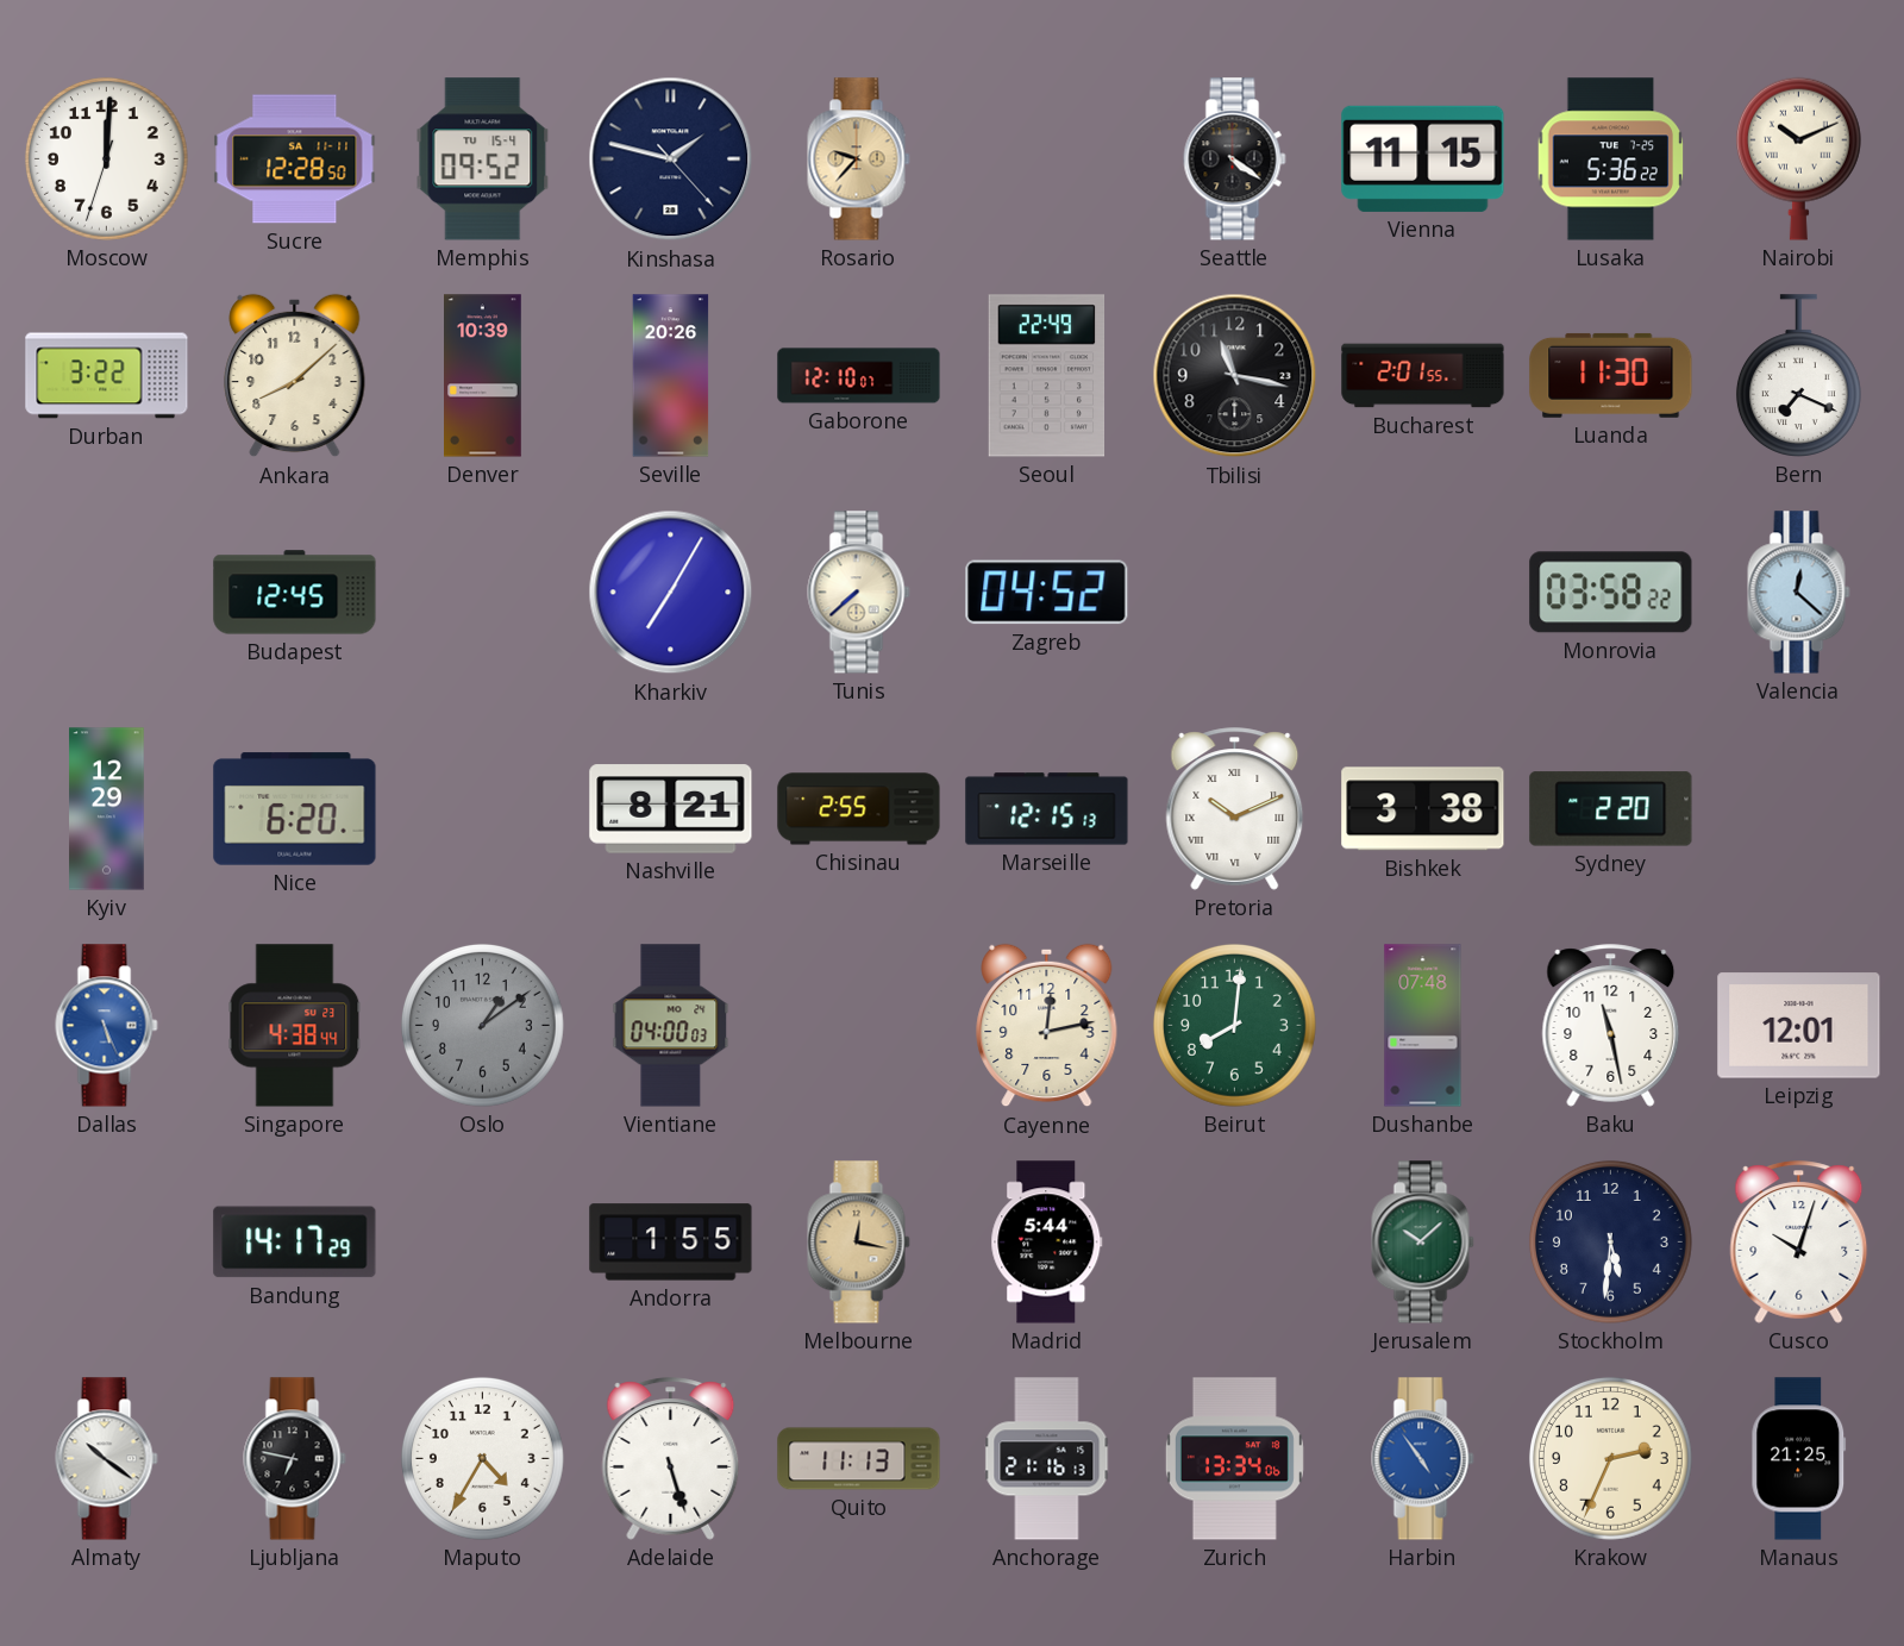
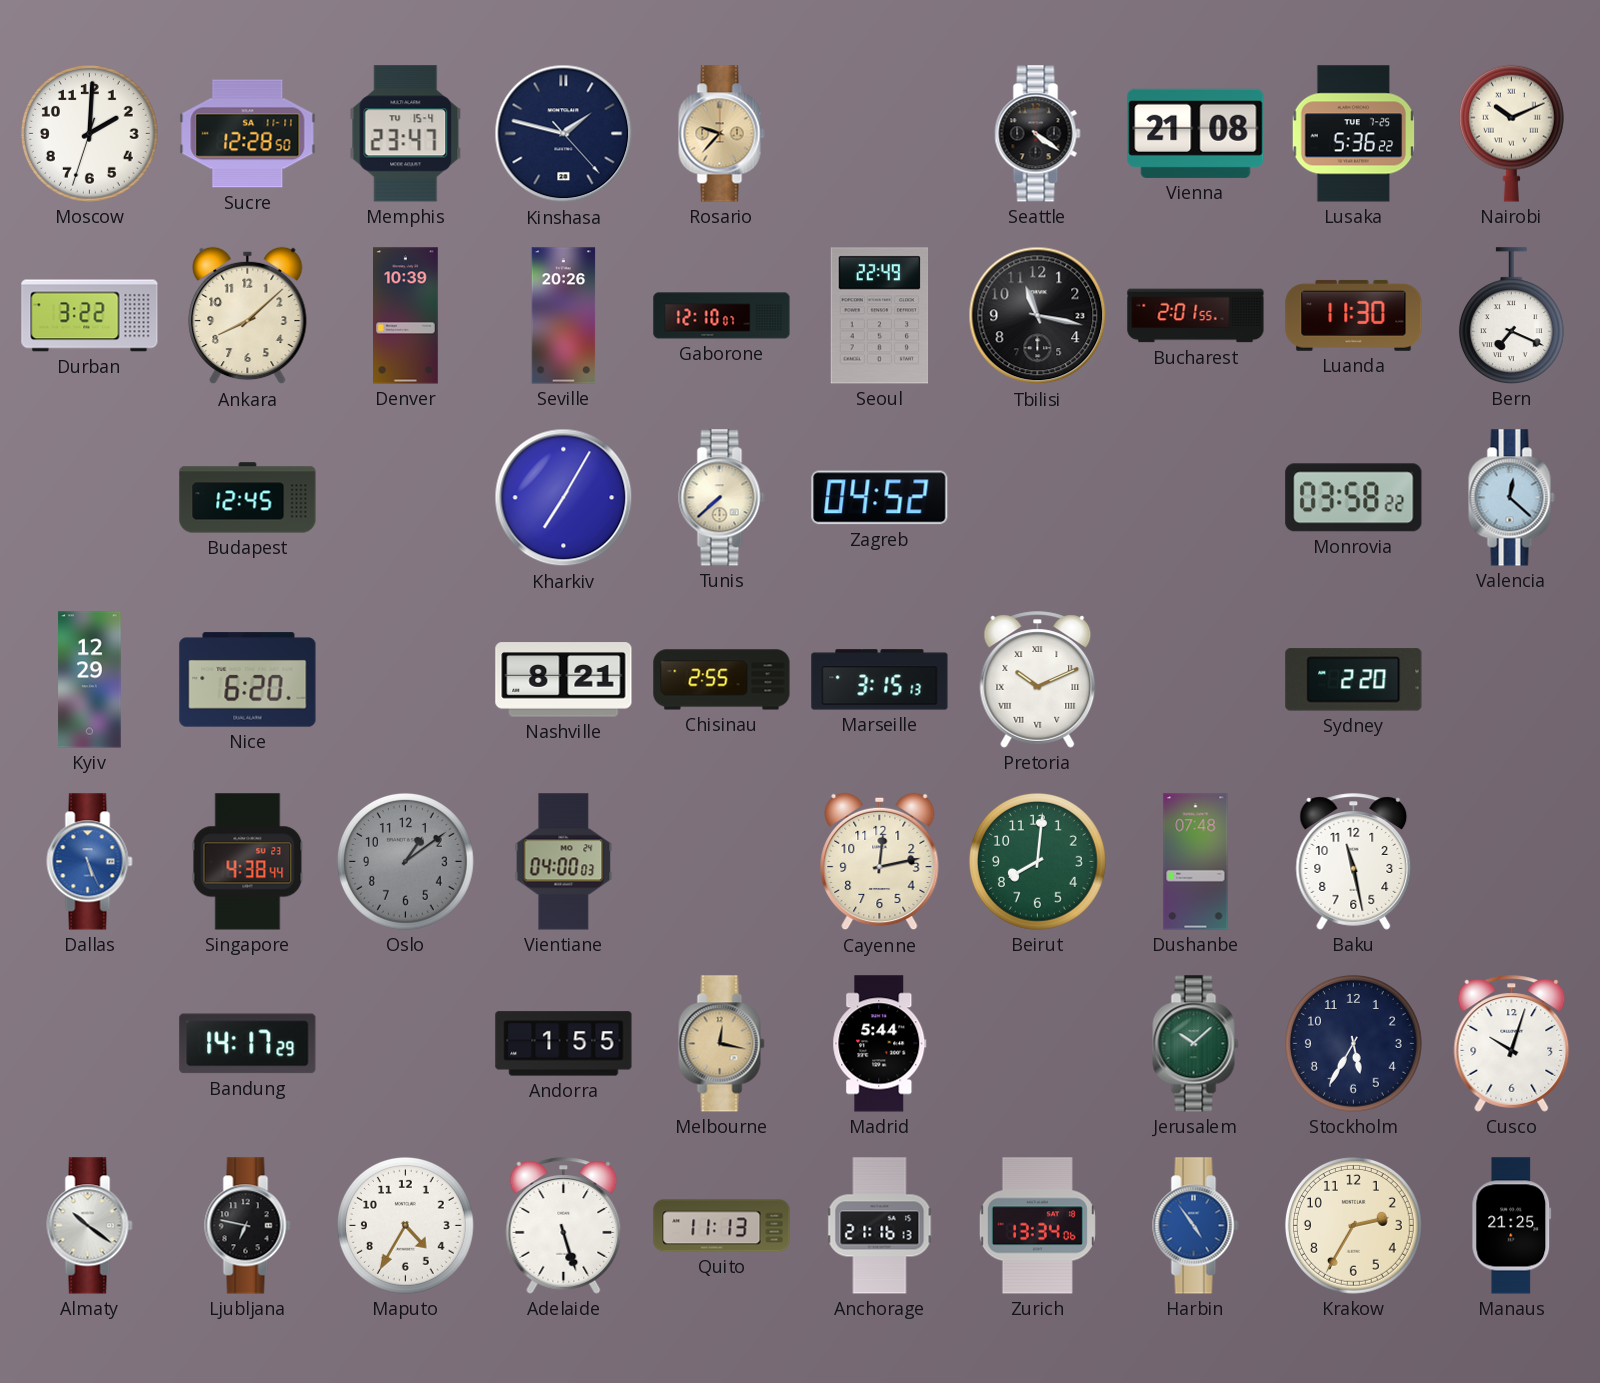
Moscow: 12:00 -> 2:00 (90, 134)
Memphis: 09:52 -> 23:47 (406, 134)
Vienna: 11:15 -> 21:08 (1196, 133)
Marseille: 12:15 -> 3:15 (880, 680)
Bishkek: 3:38 -> none (1423, 809)
Leipzig: 12:01 -> none (1799, 1026)
Stockholm: 5:31 -> 5:35 (1354, 1044)
Krakow: 2:34 -> 2:35 (1354, 1226)
